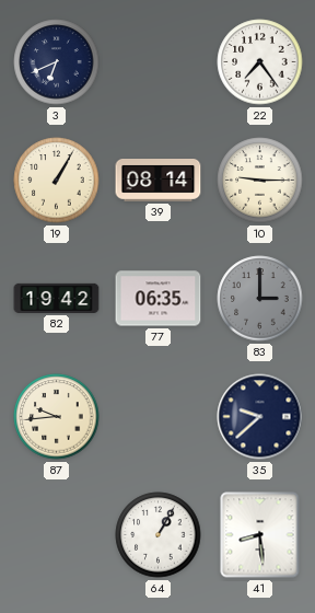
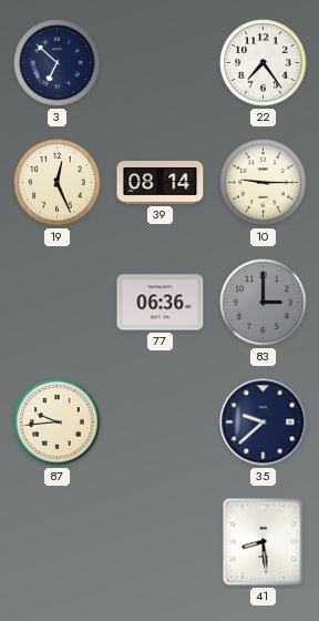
3: 6:41 -> 6:52 (58, 63)
19: 1:05 -> 12:26 (58, 183)
82: 19:42 -> none (57, 298)
77: 06:35 -> 06:36 (161, 303)
64: 1:05 -> none (159, 535)
